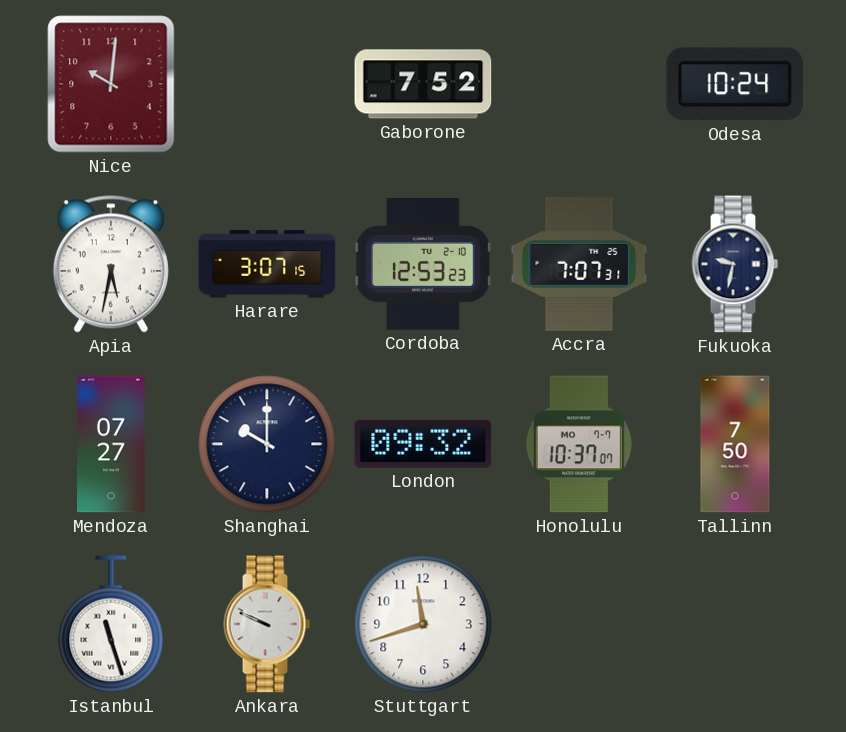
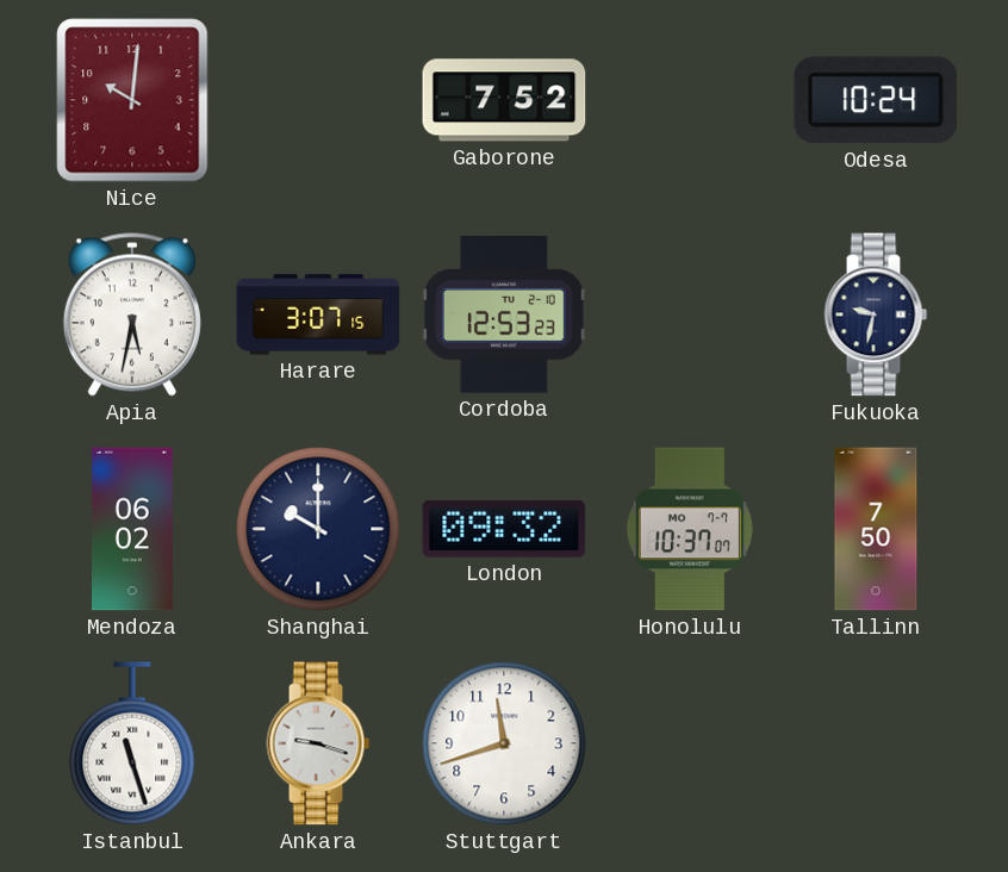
Accra: 7:07 -> none (579, 264)
Mendoza: 07:27 -> 06:02 (133, 529)
Ankara: 9:49 -> 9:18 (318, 743)
